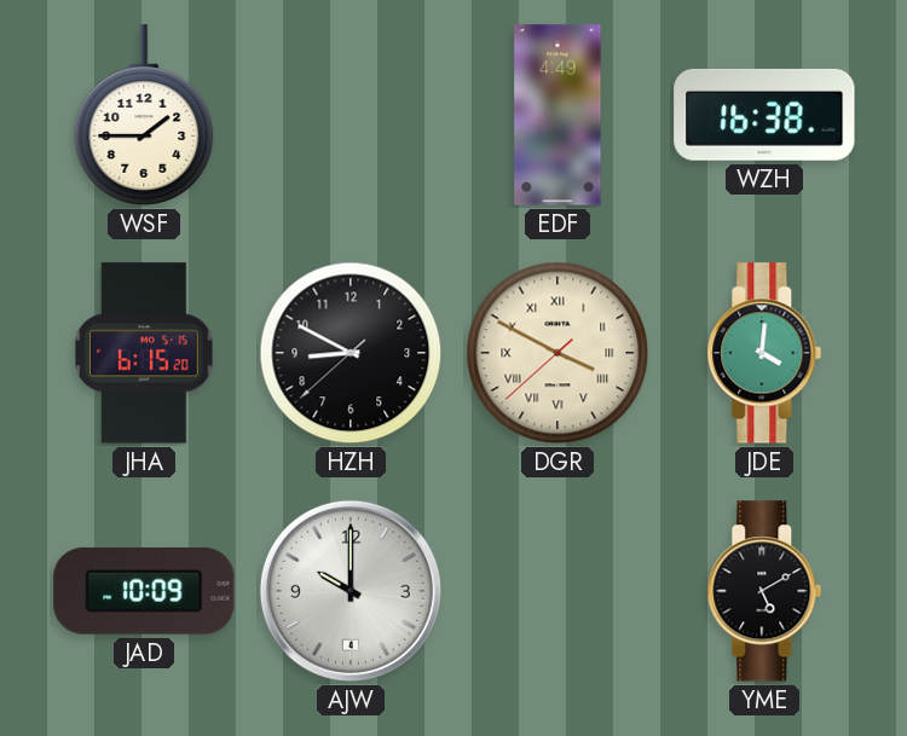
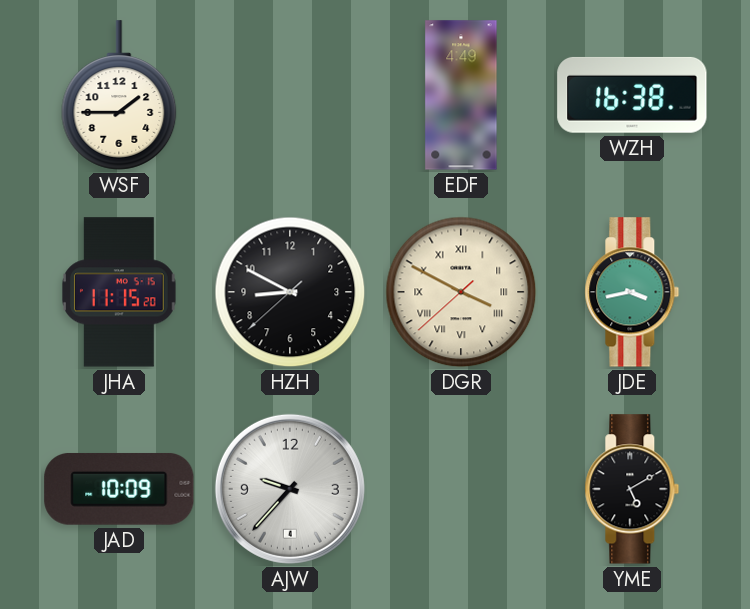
JHA: 6:15 -> 11:15 (120, 292)
JDE: 4:01 -> 3:43 (632, 292)
AJW: 10:00 -> 9:37 (290, 489)
